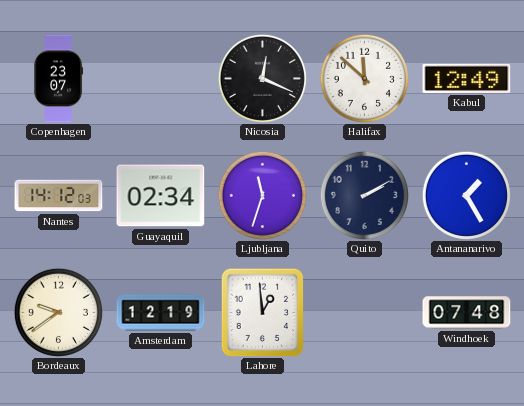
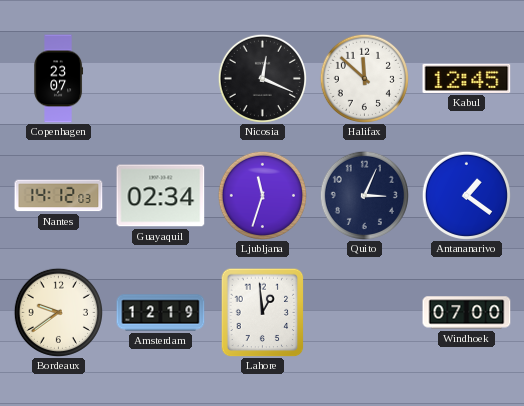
Kabul: 12:49 -> 12:45 (467, 78)
Quito: 2:10 -> 3:04 (364, 195)
Antananarivo: 1:25 -> 1:21 (466, 195)
Windhoek: 07:48 -> 07:00 (467, 313)
